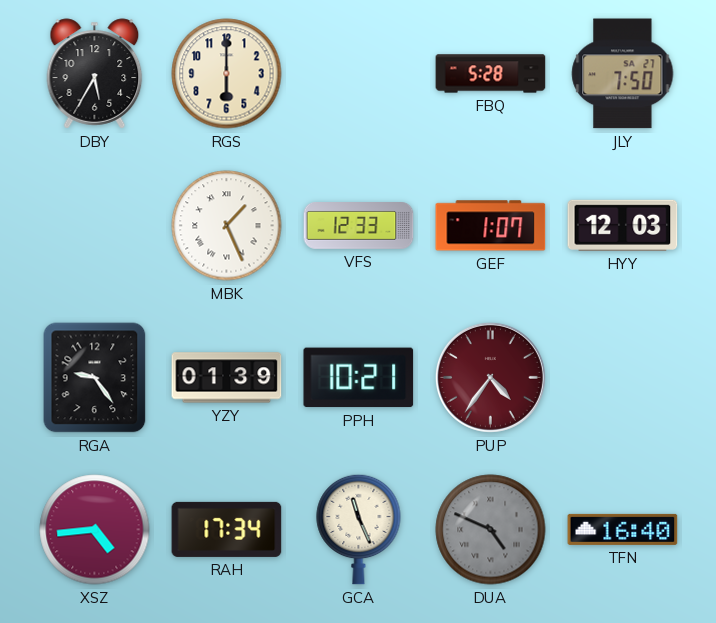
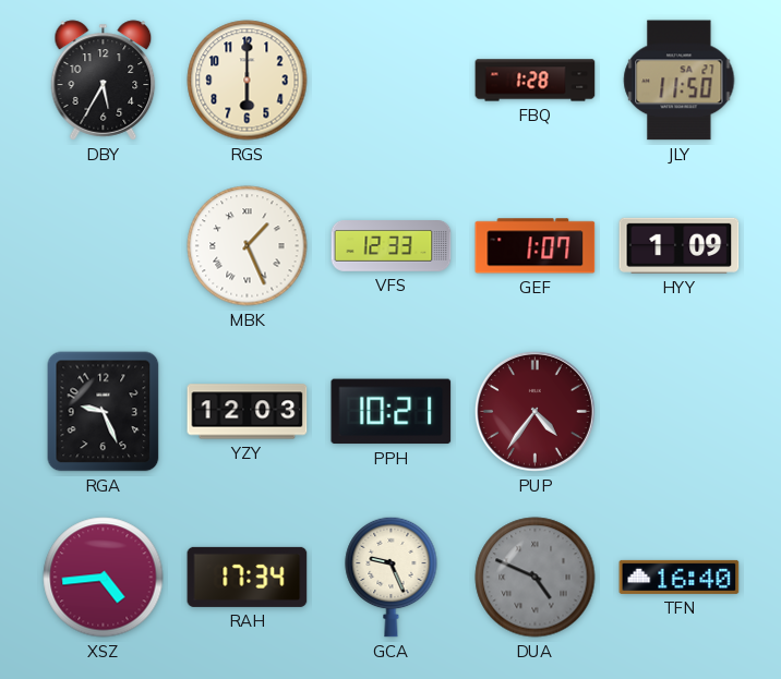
FBQ: 5:28 -> 1:28 (536, 81)
JLY: 7:50 -> 11:50 (680, 81)
HYY: 12:03 -> 1:09 (680, 245)
RGA: 9:24 -> 9:26 (104, 412)
YZY: 01:39 -> 12:03 (248, 412)
GCA: 11:26 -> 9:26 (392, 577)
